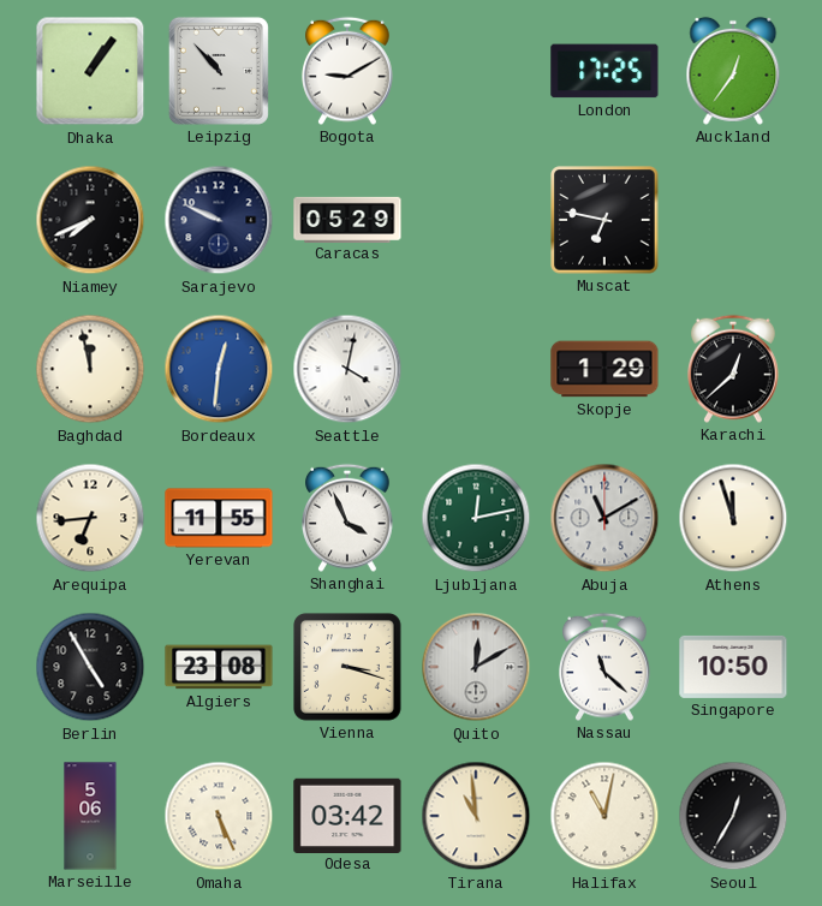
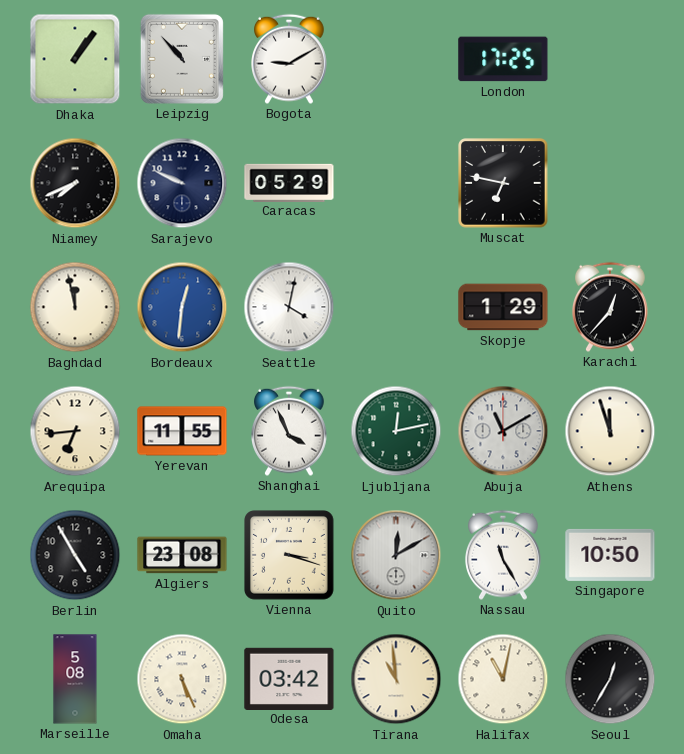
Auckland: 12:36 -> none (733, 71)
Karachi: 12:38 -> 12:37 (611, 307)
Nassau: 11:22 -> 11:25 (504, 555)
Marseille: 5:06 -> 5:08 (75, 679)
